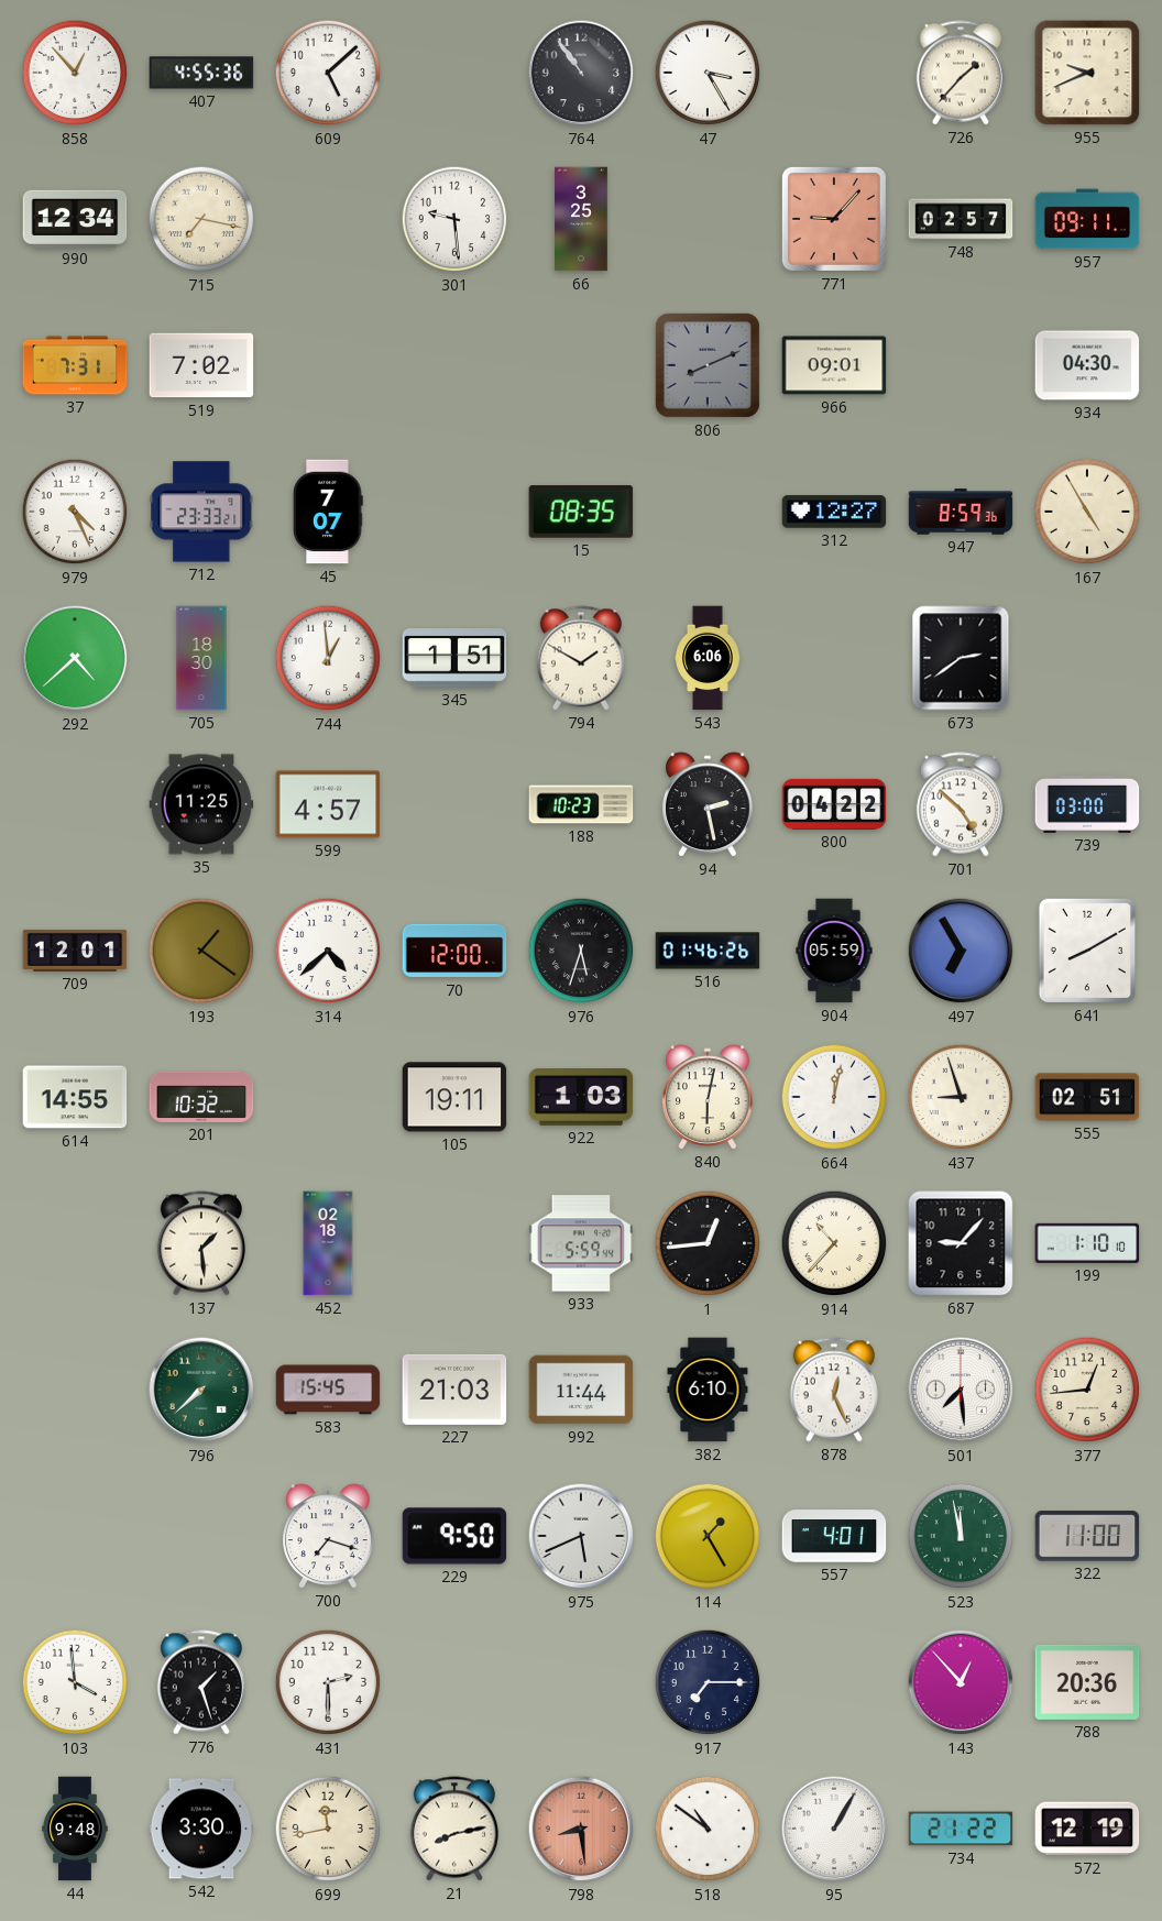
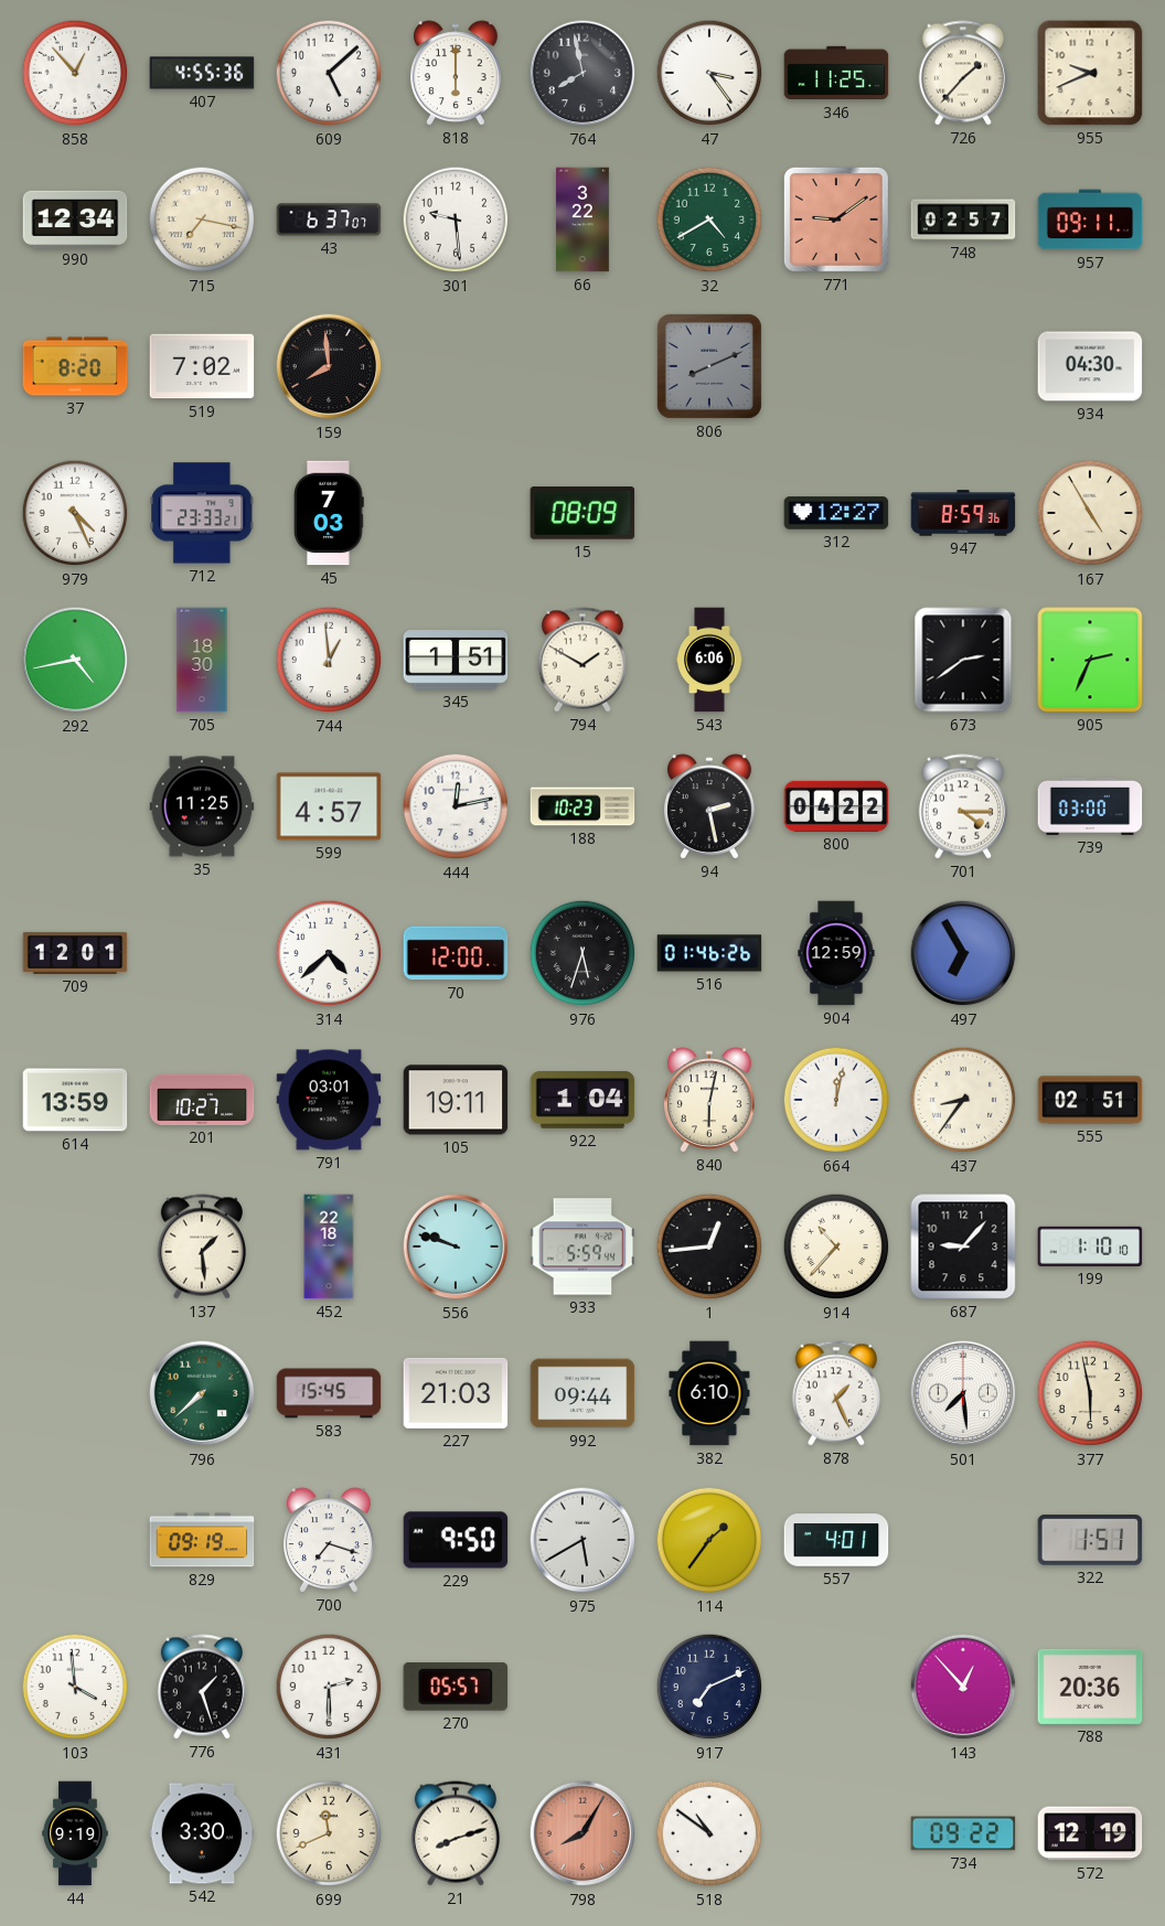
818: none -> 6:00 (457, 73)
764: 10:54 -> 7:58 (582, 73)
47: 3:25 -> 3:24 (709, 73)
346: none -> 11:25 (836, 73)
43: none -> 6:37 (329, 220)
66: 3:25 -> 3:22 (584, 220)
32: none -> 4:40 (709, 220)
771: 9:07 -> 9:09 (836, 220)
37: 7:31 -> 8:20 (75, 366)
159: none -> 7:59 (329, 366)
966: 09:01 -> none (834, 365)
45: 7:07 -> 7:03 (329, 513)
15: 08:35 -> 08:09 (582, 513)
292: 4:38 -> 4:43 (75, 660)
905: none -> 2:34 (1090, 660)
444: none -> 12:13 (456, 806)
701: 4:52 -> 4:15 (963, 806)
193: 1:21 -> none (201, 951)
904: 05:59 -> 12:59 (836, 953)
641: 8:10 -> none (1087, 951)
614: 14:55 -> 13:59 (75, 1100)
201: 10:32 -> 10:27 (202, 1100)
791: none -> 03:01 (329, 1100)
922: 1:03 -> 1:04 (582, 1100)
437: 8:57 -> 8:36 (963, 1100)
452: 02:18 -> 22:18 (329, 1246)
556: none -> 9:48 (456, 1246)
992: 11:44 -> 09:44 (582, 1393)
878: 12:26 -> 1:26 (836, 1393)
377: 12:44 -> 5:58 (1090, 1393)
829: none -> 09:19 (202, 1540)
975: 5:41 -> 5:40 (582, 1540)
114: 1:25 -> 1:36 (709, 1540)
523: 11:58 -> none (961, 1536)
322: 11:00 -> 1:51 (1090, 1540)
270: none -> 05:57 (456, 1687)
917: 7:15 -> 7:11 (709, 1687)
44: 9:48 -> 9:19 (75, 1833)
699: 11:43 -> 11:41 (329, 1833)
21: 8:13 -> 8:12 (456, 1833)
798: 8:29 -> 8:05 (582, 1833)
95: 1:05 -> none (834, 1829)
734: 21:22 -> 09:22 (963, 1833)
